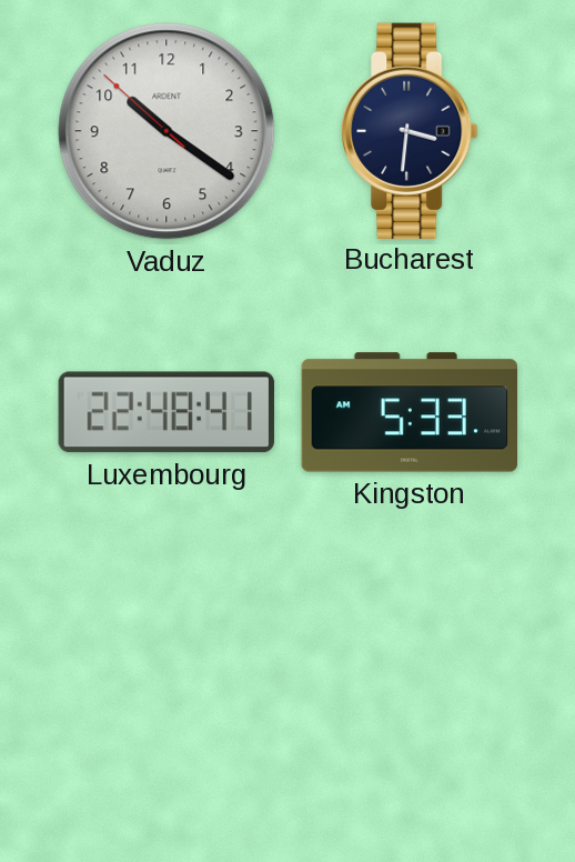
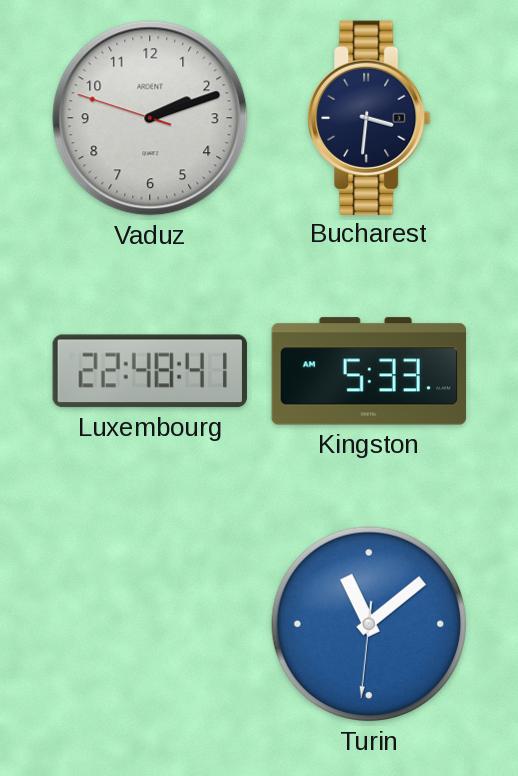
Vaduz: 10:20 -> 2:11 (150, 118)
Turin: none -> 11:08 (369, 624)
